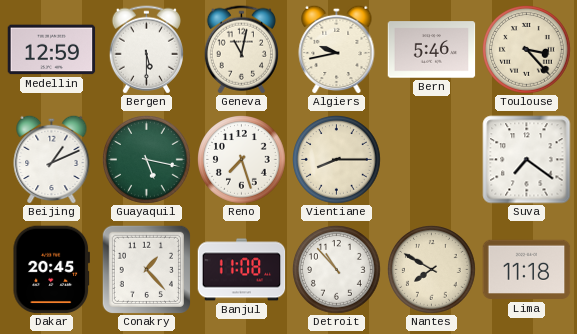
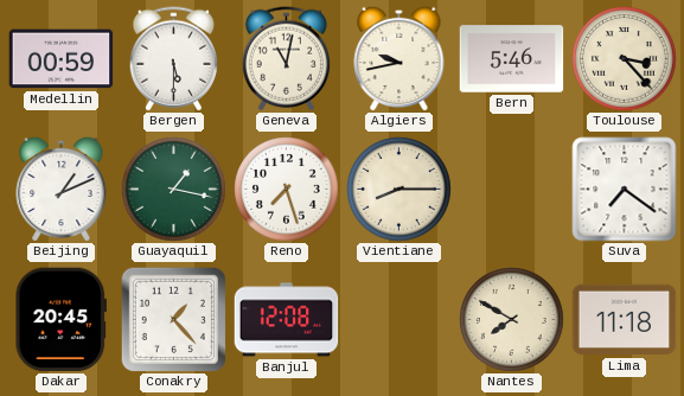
Medellin: 12:59 -> 00:59 (62, 59)
Guayaquil: 5:17 -> 1:17 (174, 190)
Banjul: 11:08 -> 12:08 (287, 320)
Detroit: 10:53 -> none (337, 270)
